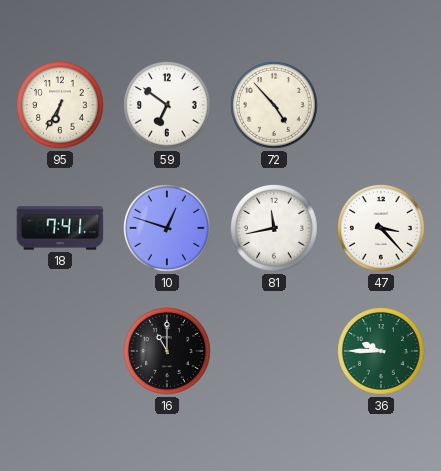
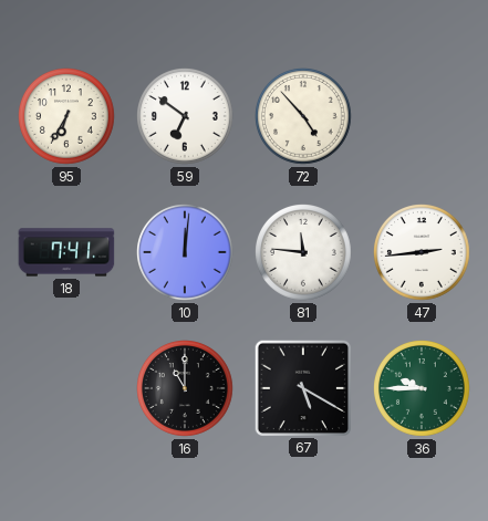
10: 12:48 -> 12:01 (186, 253)
81: 11:43 -> 11:46 (304, 253)
47: 3:23 -> 2:44 (423, 253)
67: none -> 5:20 (302, 387)
